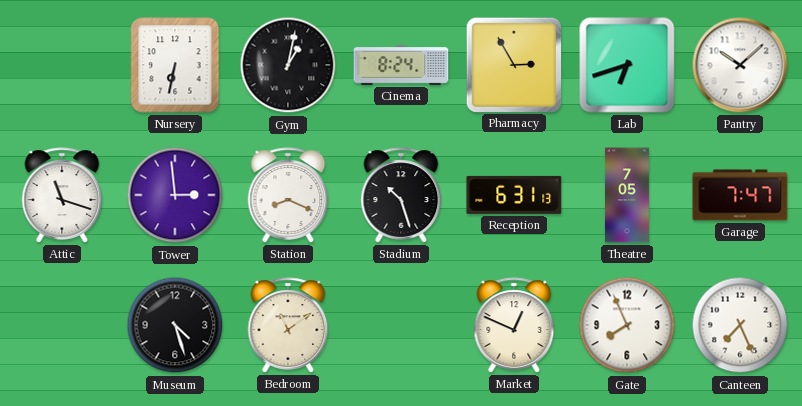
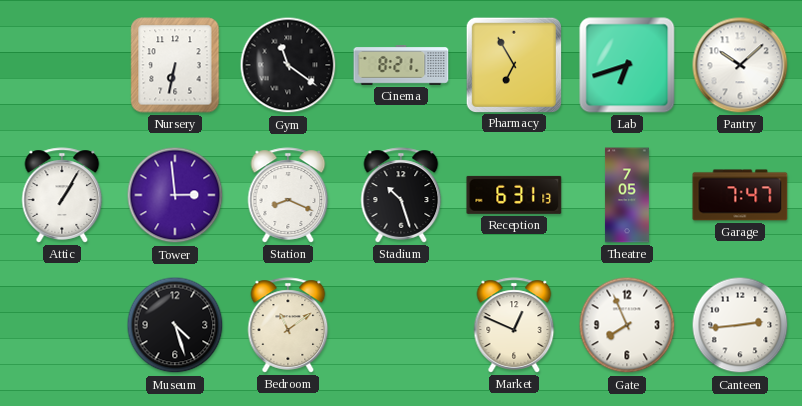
Gym: 1:02 -> 11:21 (288, 65)
Cinema: 8:24 -> 8:21 (401, 65)
Pharmacy: 2:55 -> 6:55 (513, 64)
Attic: 11:18 -> 1:05 (62, 195)
Canteen: 7:26 -> 2:44 (740, 325)
